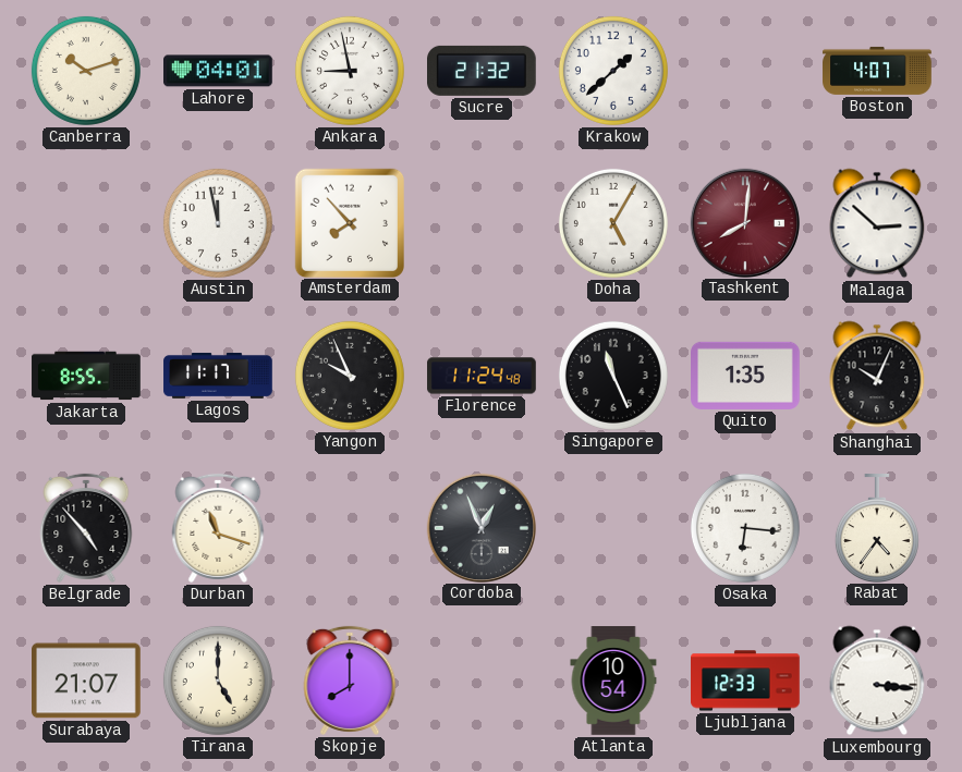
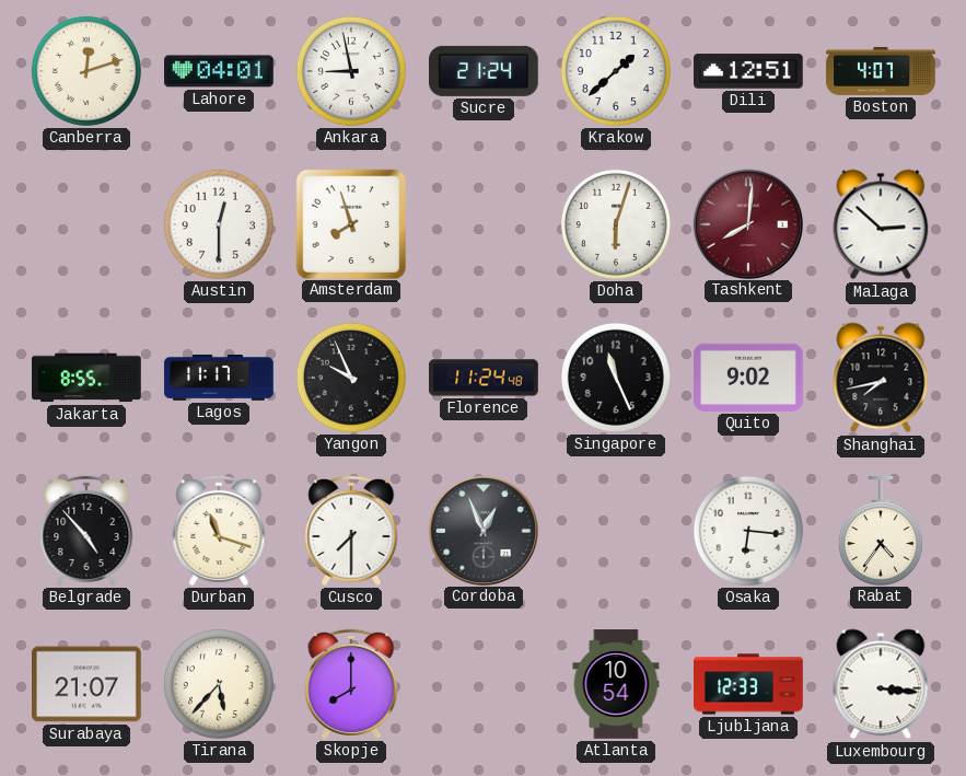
Canberra: 10:12 -> 12:12 (86, 71)
Sucre: 21:32 -> 21:24 (485, 71)
Dili: none -> 12:51 (749, 71)
Austin: 11:58 -> 12:30 (219, 224)
Amsterdam: 7:53 -> 7:57 (350, 223)
Doha: 5:05 -> 6:03 (616, 224)
Quito: 1:35 -> 9:02 (749, 378)
Shanghai: 10:04 -> 7:43 (881, 378)
Cusco: none -> 7:30 (351, 531)
Tirana: 5:00 -> 5:37 (219, 684)
